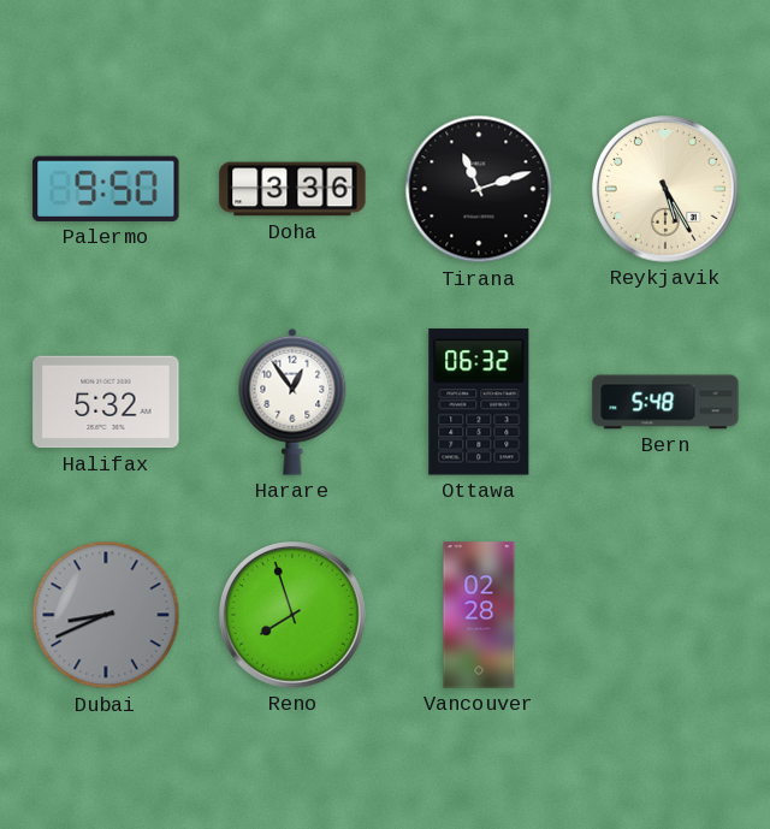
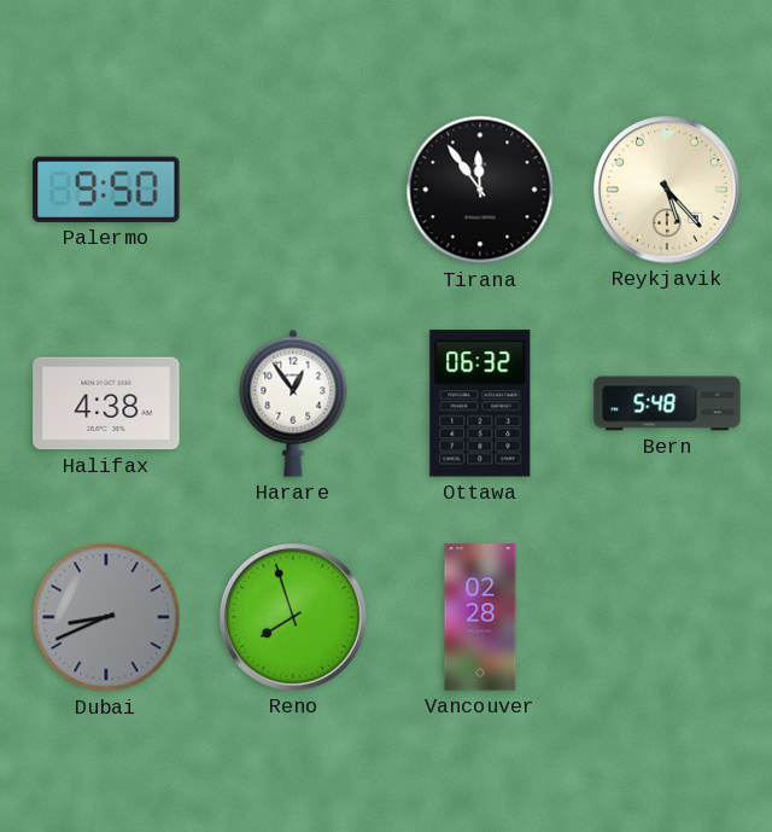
Doha: 3:36 -> none (292, 189)
Tirana: 11:12 -> 11:54 (480, 190)
Reykjavik: 5:25 -> 5:23 (668, 191)
Halifax: 5:32 -> 4:38 (106, 403)
